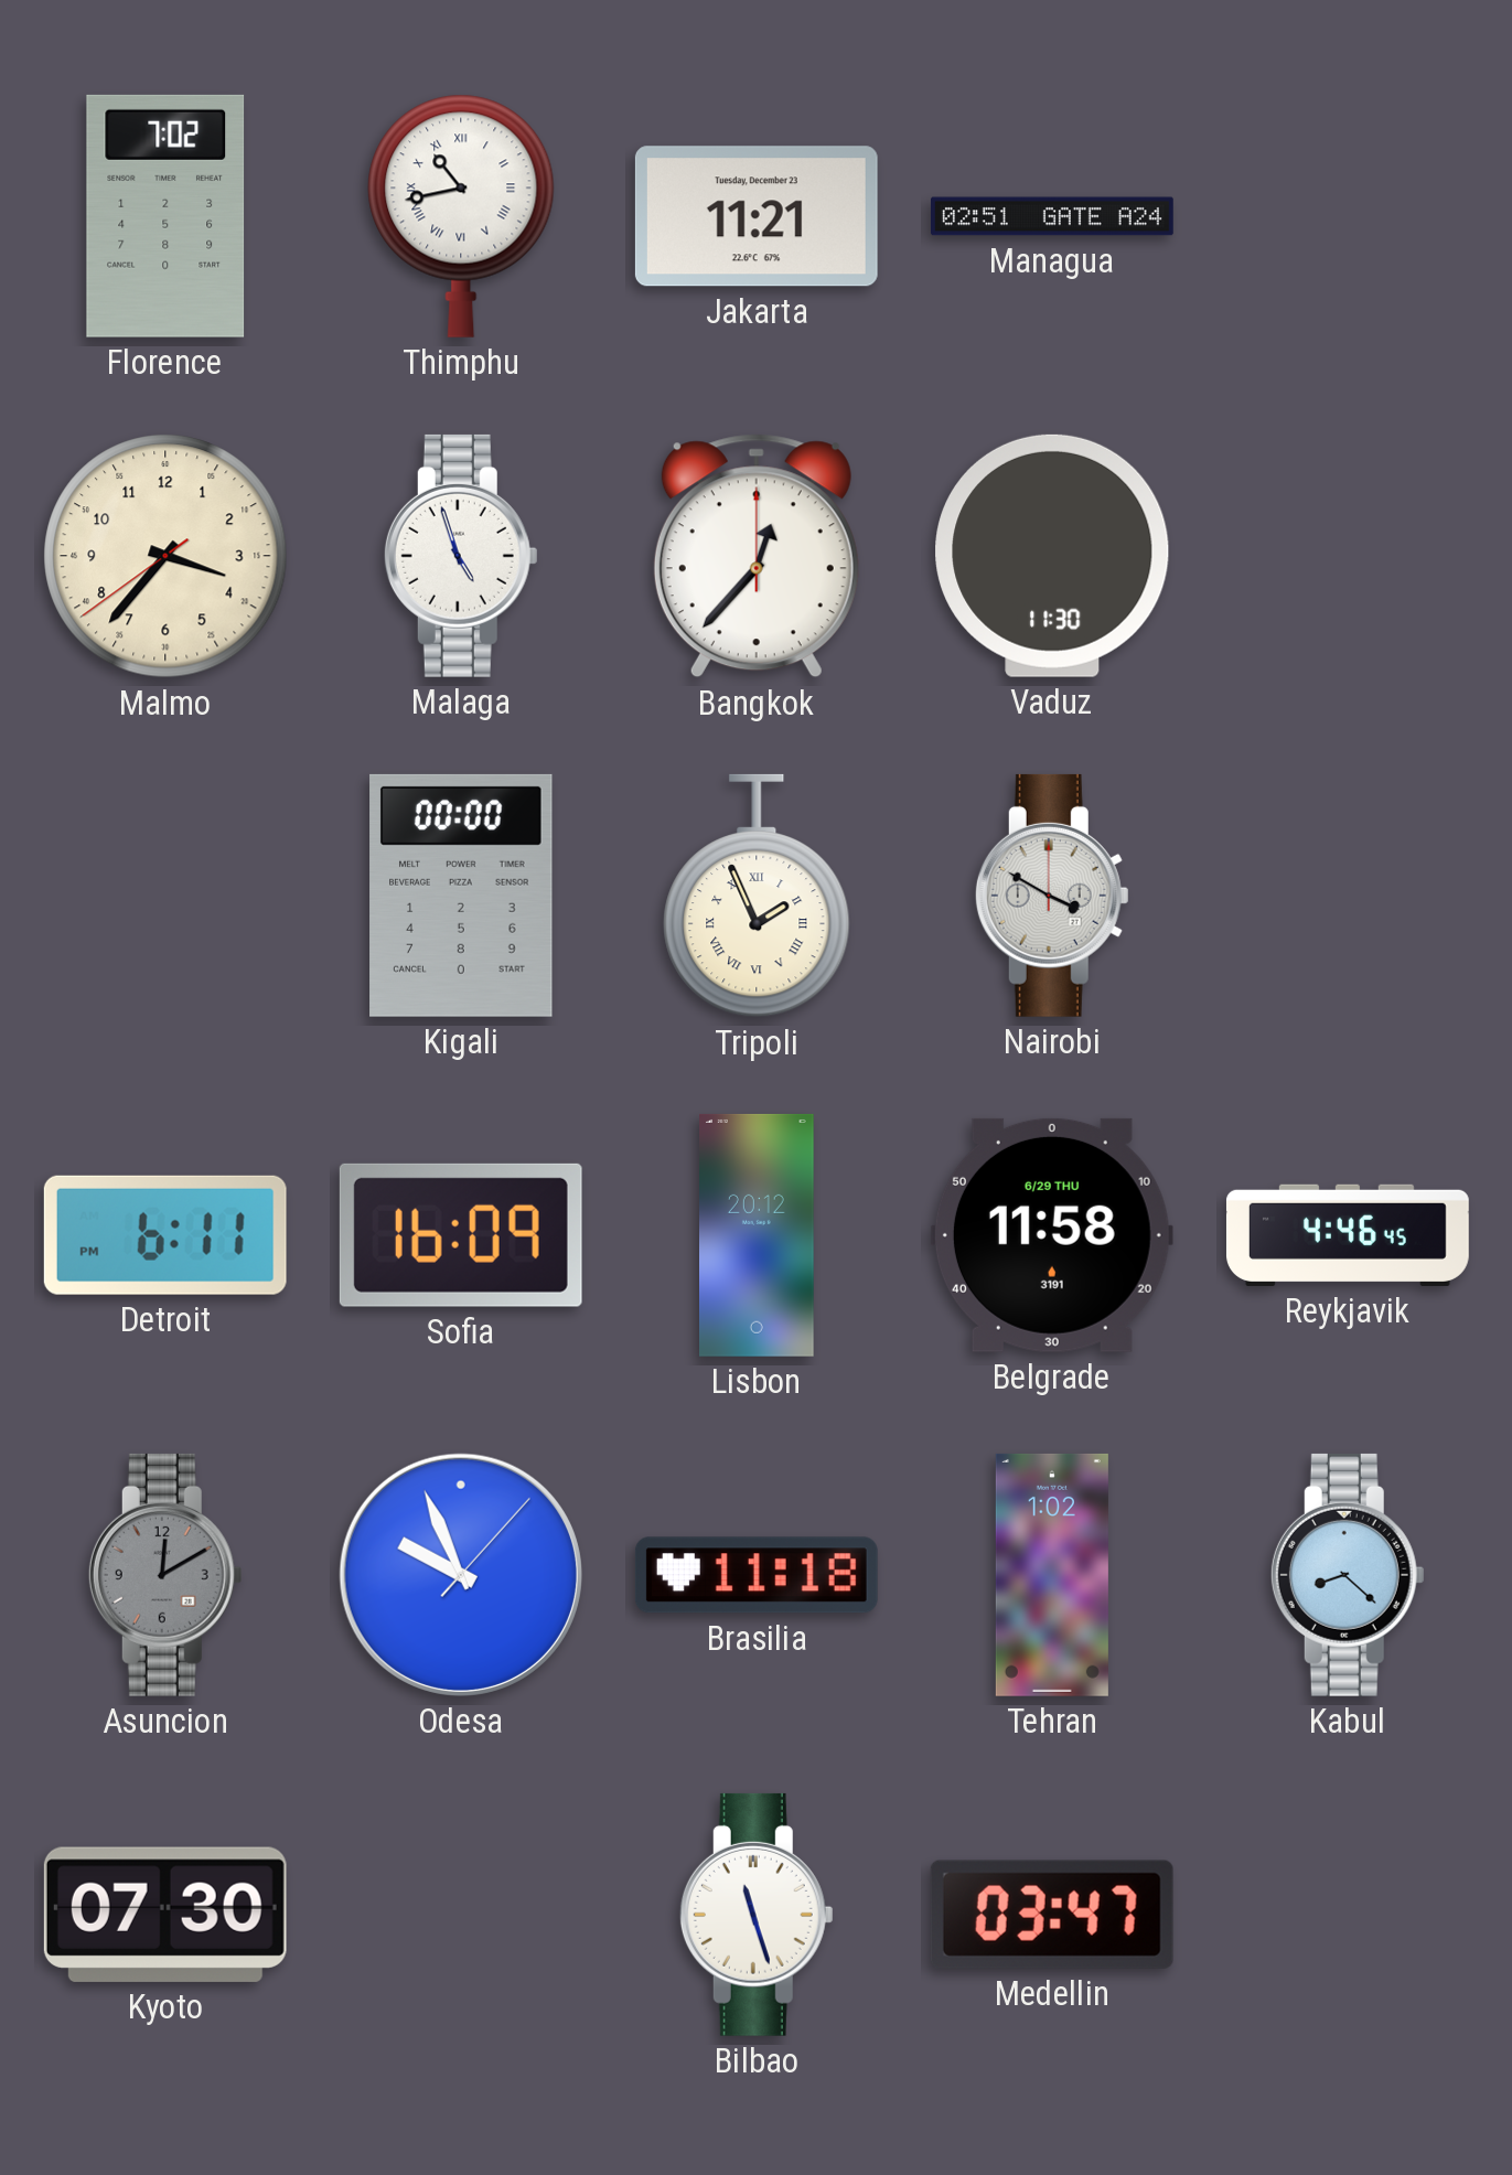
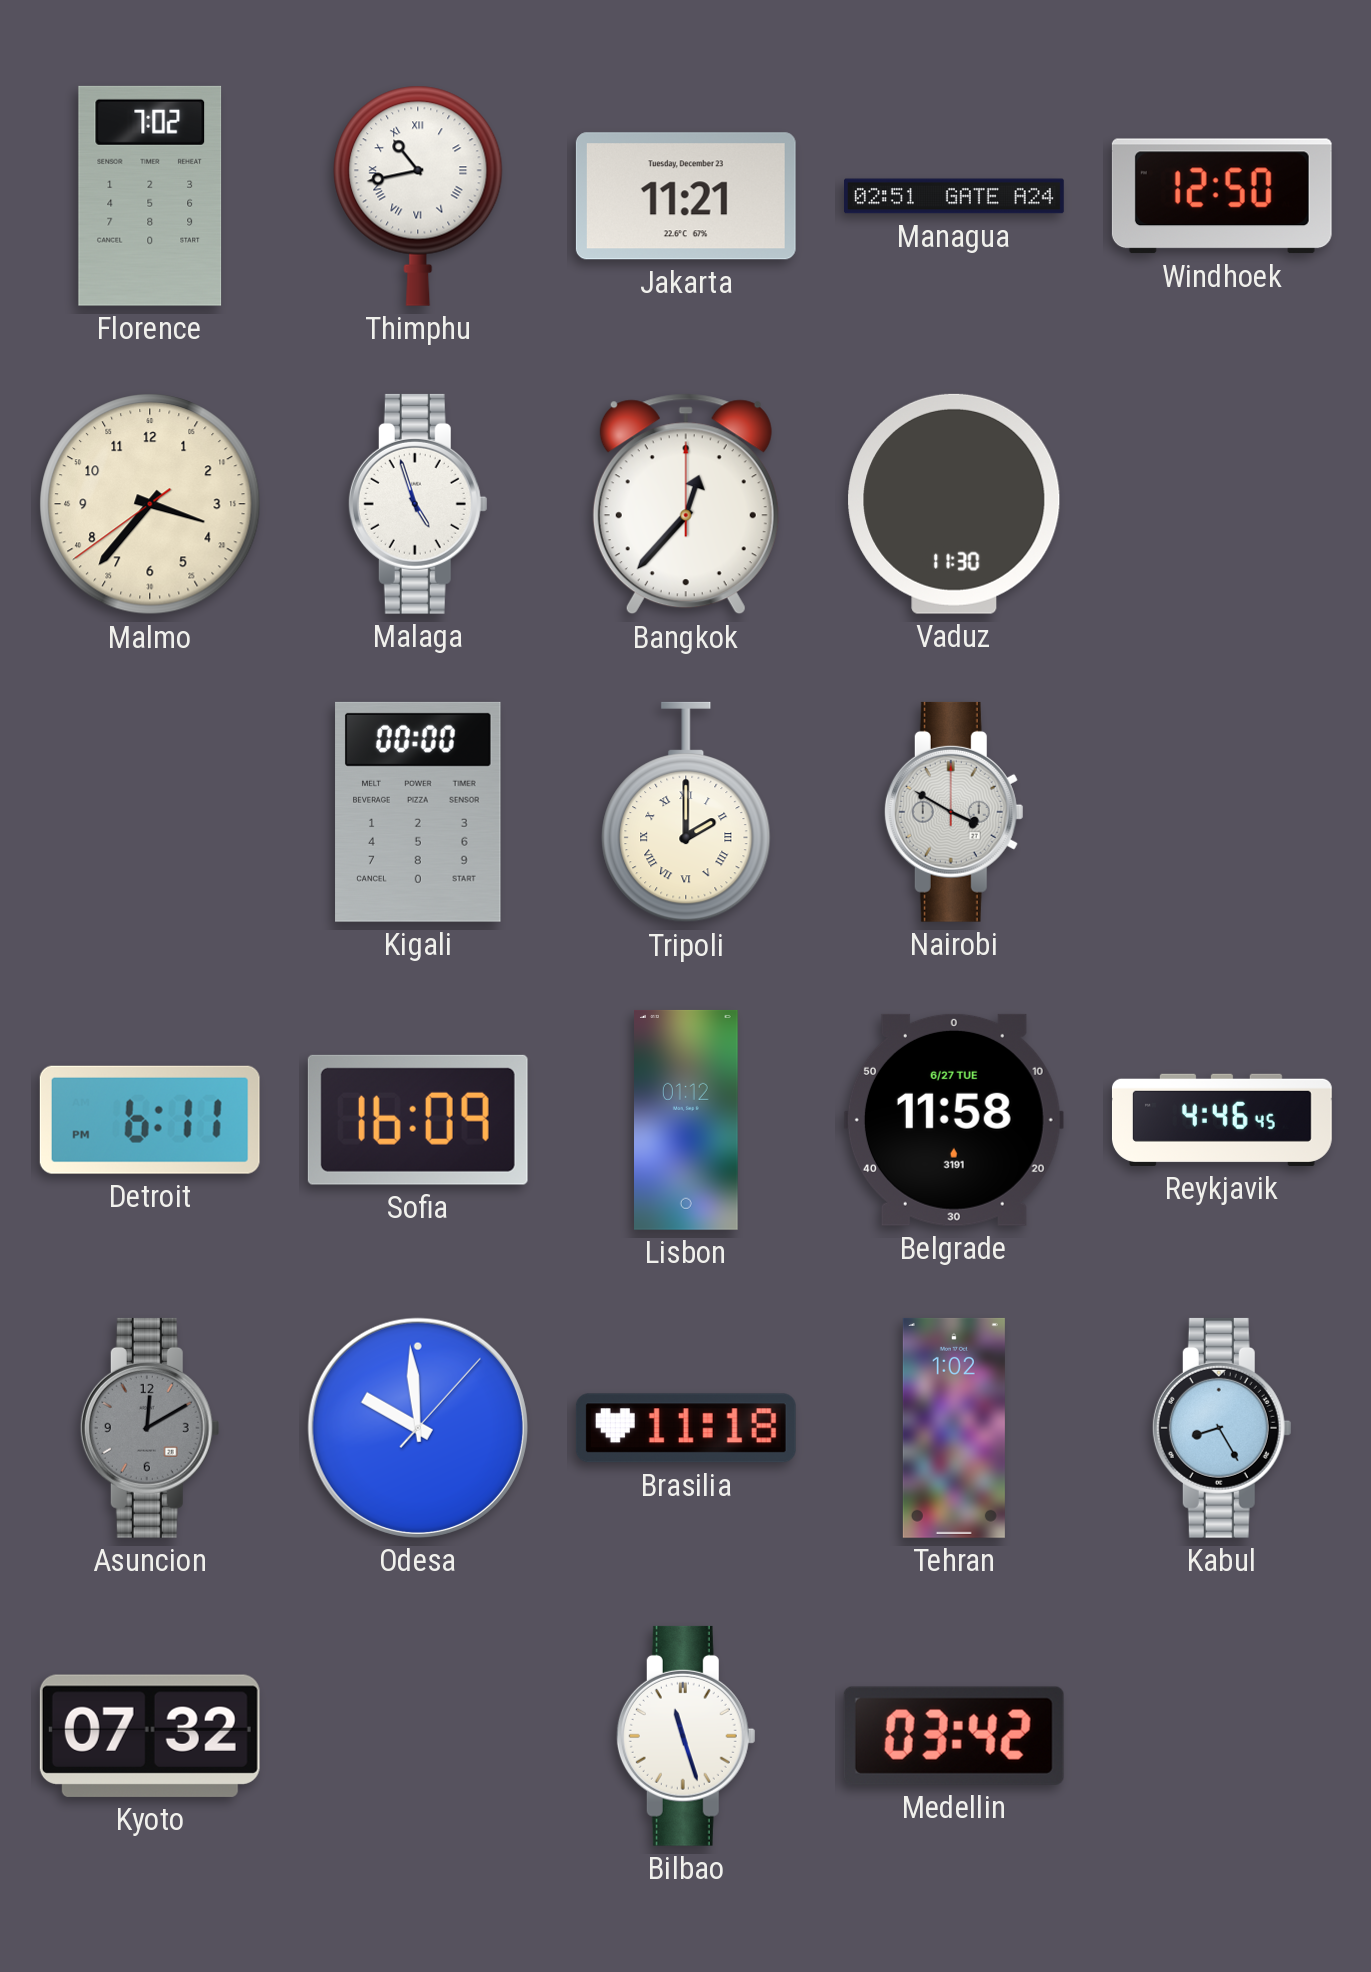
Windhoek: none -> 12:50 (1222, 196)
Tripoli: 1:56 -> 2:00 (686, 812)
Lisbon: 20:12 -> 01:12 (687, 1120)
Belgrade date: 6/29 THU -> 6/27 TUE (954, 1120)
Odesa: 9:56 -> 9:59 (418, 1428)
Kabul: 8:22 -> 8:25 (1222, 1428)
Kyoto: 07:30 -> 07:32 (150, 1736)
Medellin: 03:47 -> 03:42 (954, 1736)
